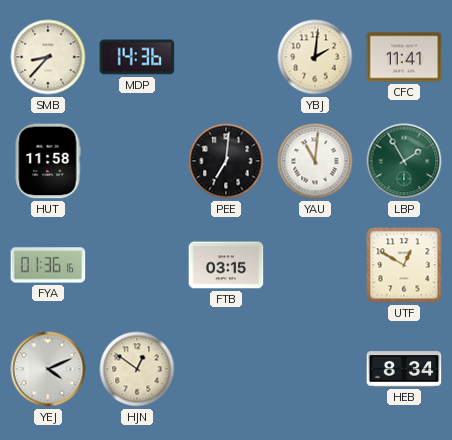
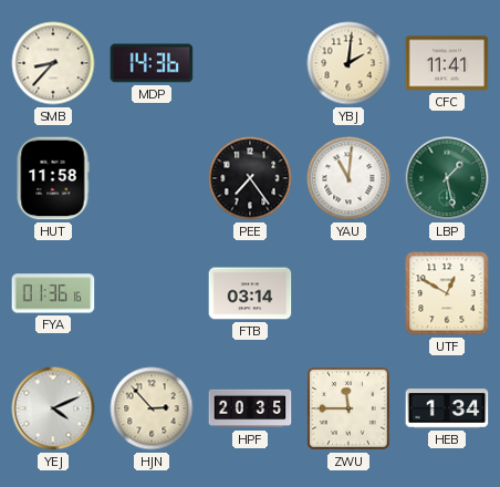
PEE: 7:01 -> 7:24 (250, 178)
LBP: 1:55 -> 1:28 (447, 178)
FTB: 03:15 -> 03:14 (250, 293)
HJN: 12:51 -> 2:53 (152, 408)
HPF: none -> 20:35 (250, 408)
ZWU: none -> 11:45 (348, 408)
HEB: 8:34 -> 1:34 (447, 408)
